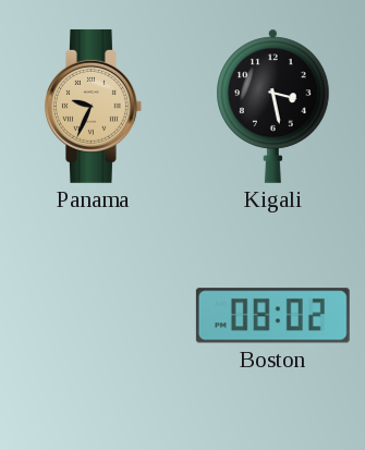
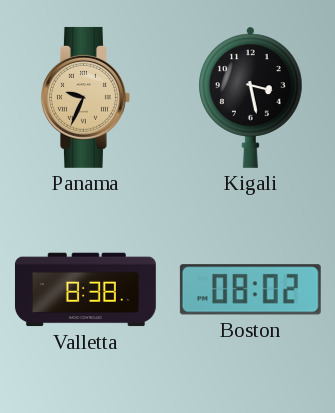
Valletta: none -> 8:38 (85, 290)
